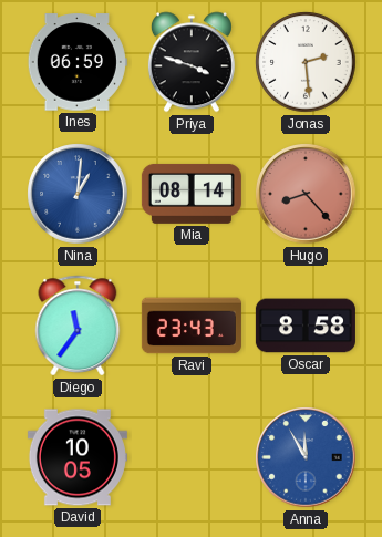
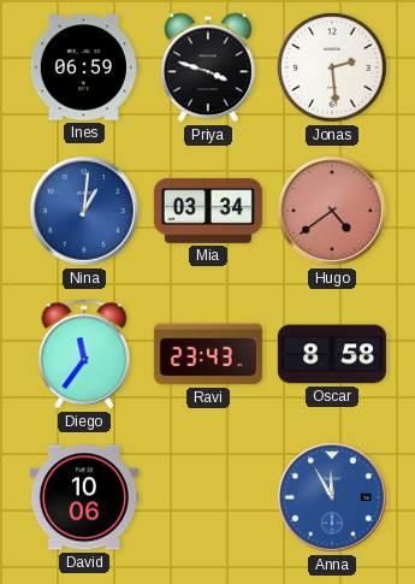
Mia: 08:14 -> 03:34 (208, 211)
Hugo: 8:23 -> 4:39 (332, 211)
David: 10:05 -> 10:06 (84, 497)
